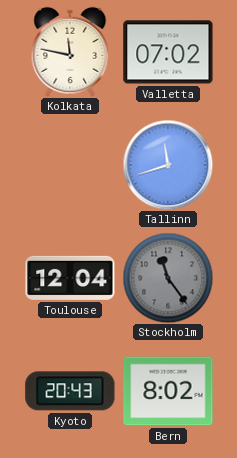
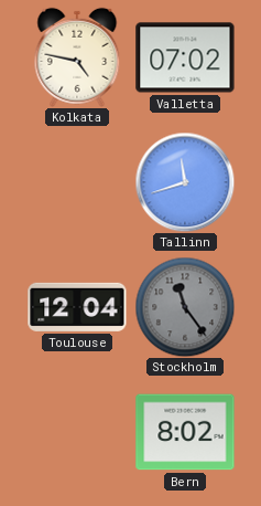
Kolkata: 11:47 -> 4:47 (77, 57)
Kyoto: 20:43 -> none (70, 391)
